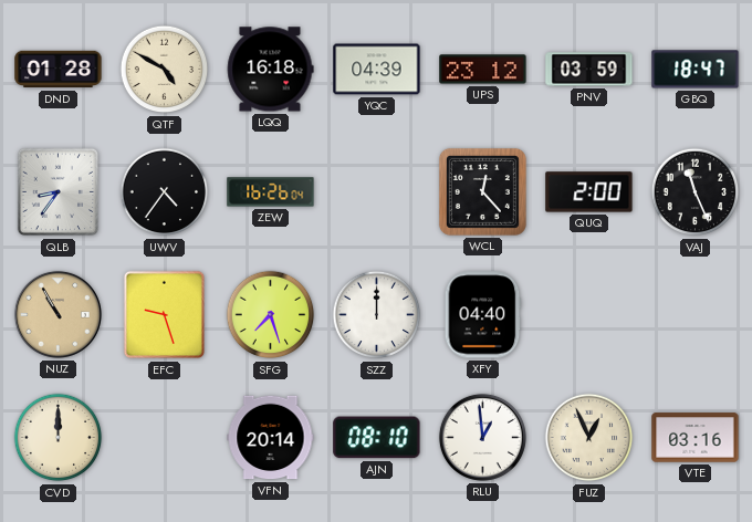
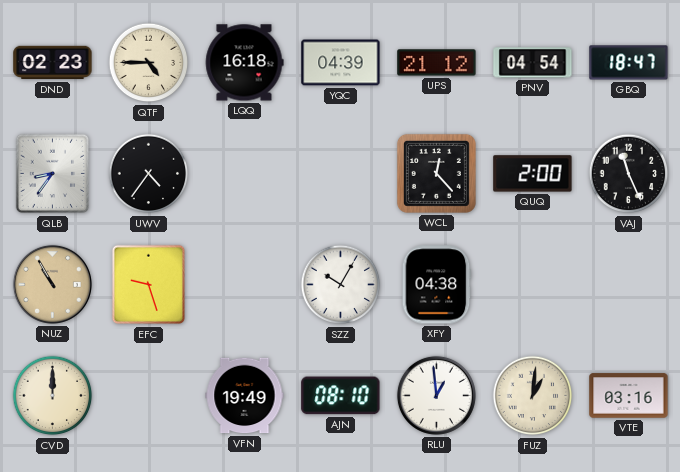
DND: 01:28 -> 02:23 (53, 63)
QTF: 4:50 -> 4:45 (149, 63)
UPS: 23:12 -> 21:12 (437, 63)
PNV: 03:59 -> 04:54 (533, 63)
ZEW: 16:26 -> none (271, 192)
SFG: 7:27 -> none (271, 315)
SZZ: 12:00 -> 10:05 (341, 285)
XFY: 04:40 -> 04:38 (437, 285)
VFN: 20:14 -> 19:49 (245, 396)
FUZ: 12:56 -> 1:01 (533, 396)
